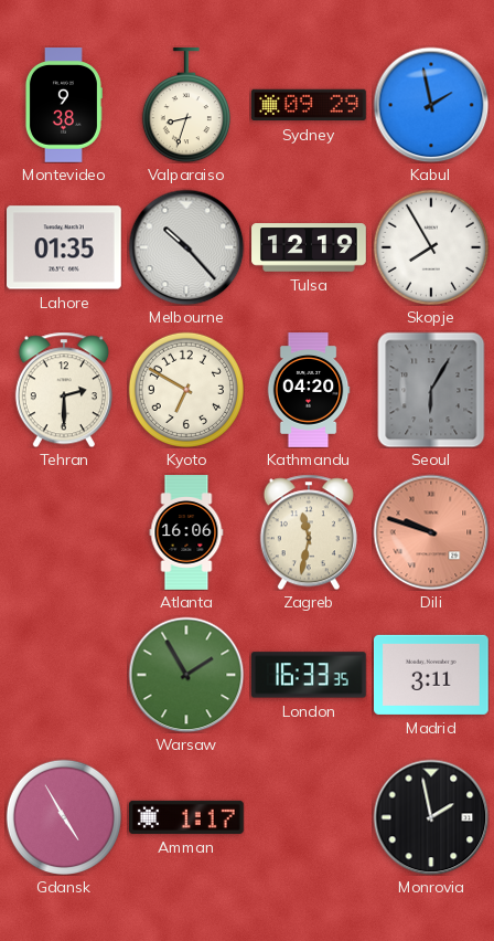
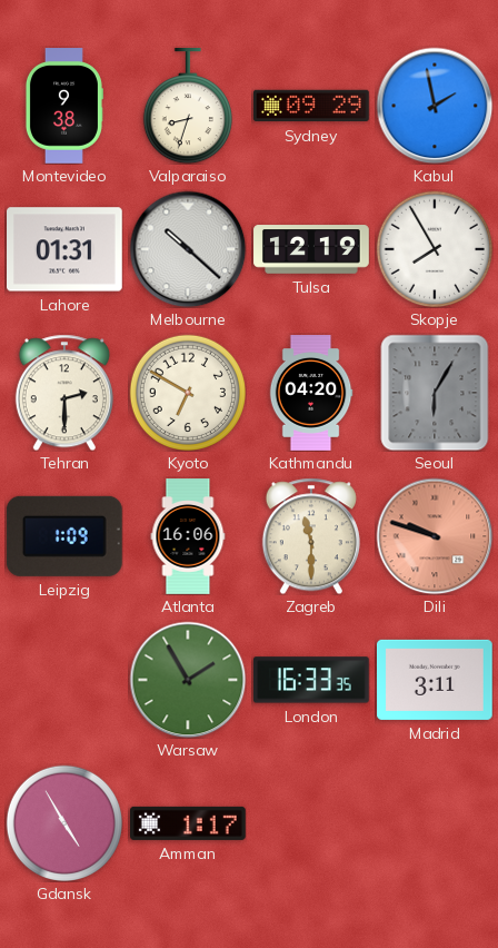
Lahore: 01:35 -> 01:31 (66, 249)
Melbourne: 10:23 -> 10:22 (188, 249)
Leipzig: none -> 1:09 (64, 536)
Zagreb: 11:32 -> 11:30 (311, 536)
Monrovia: 1:58 -> none (431, 817)
